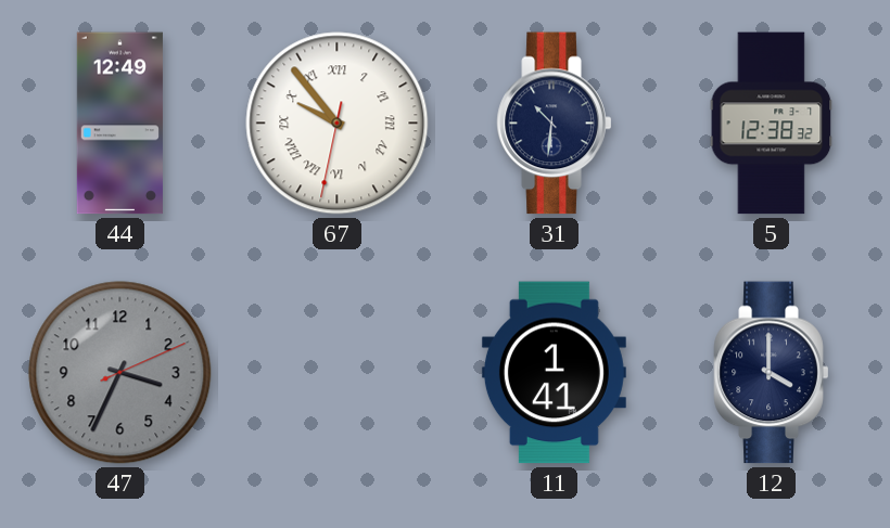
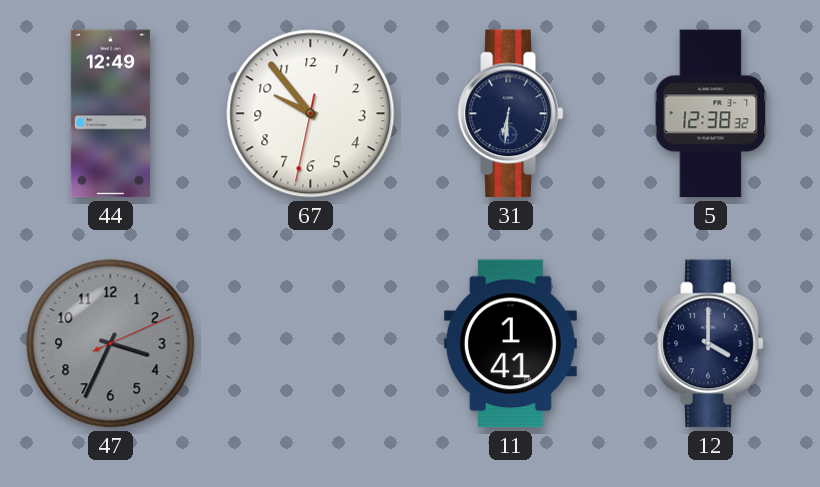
67 numerals: Roman -> Arabic (311, 114)
31: 10:31 -> 6:31 (511, 114)
